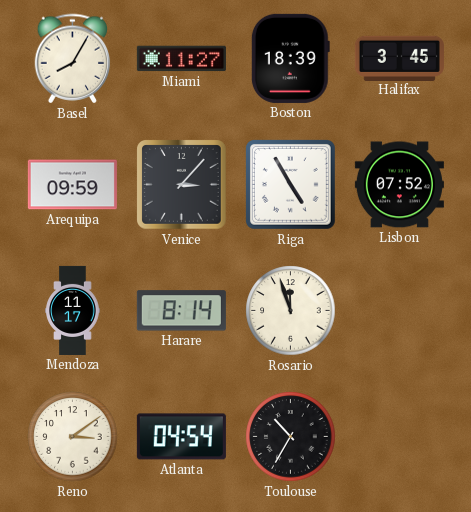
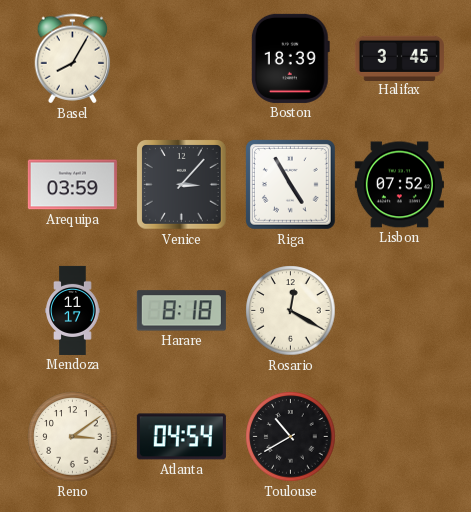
Miami: 11:27 -> none (181, 59)
Arequipa: 09:59 -> 03:59 (72, 185)
Harare: 8:14 -> 8:18 (181, 311)
Rosario: 11:57 -> 12:20 (291, 311)
Toulouse: 10:35 -> 10:40 (291, 437)
